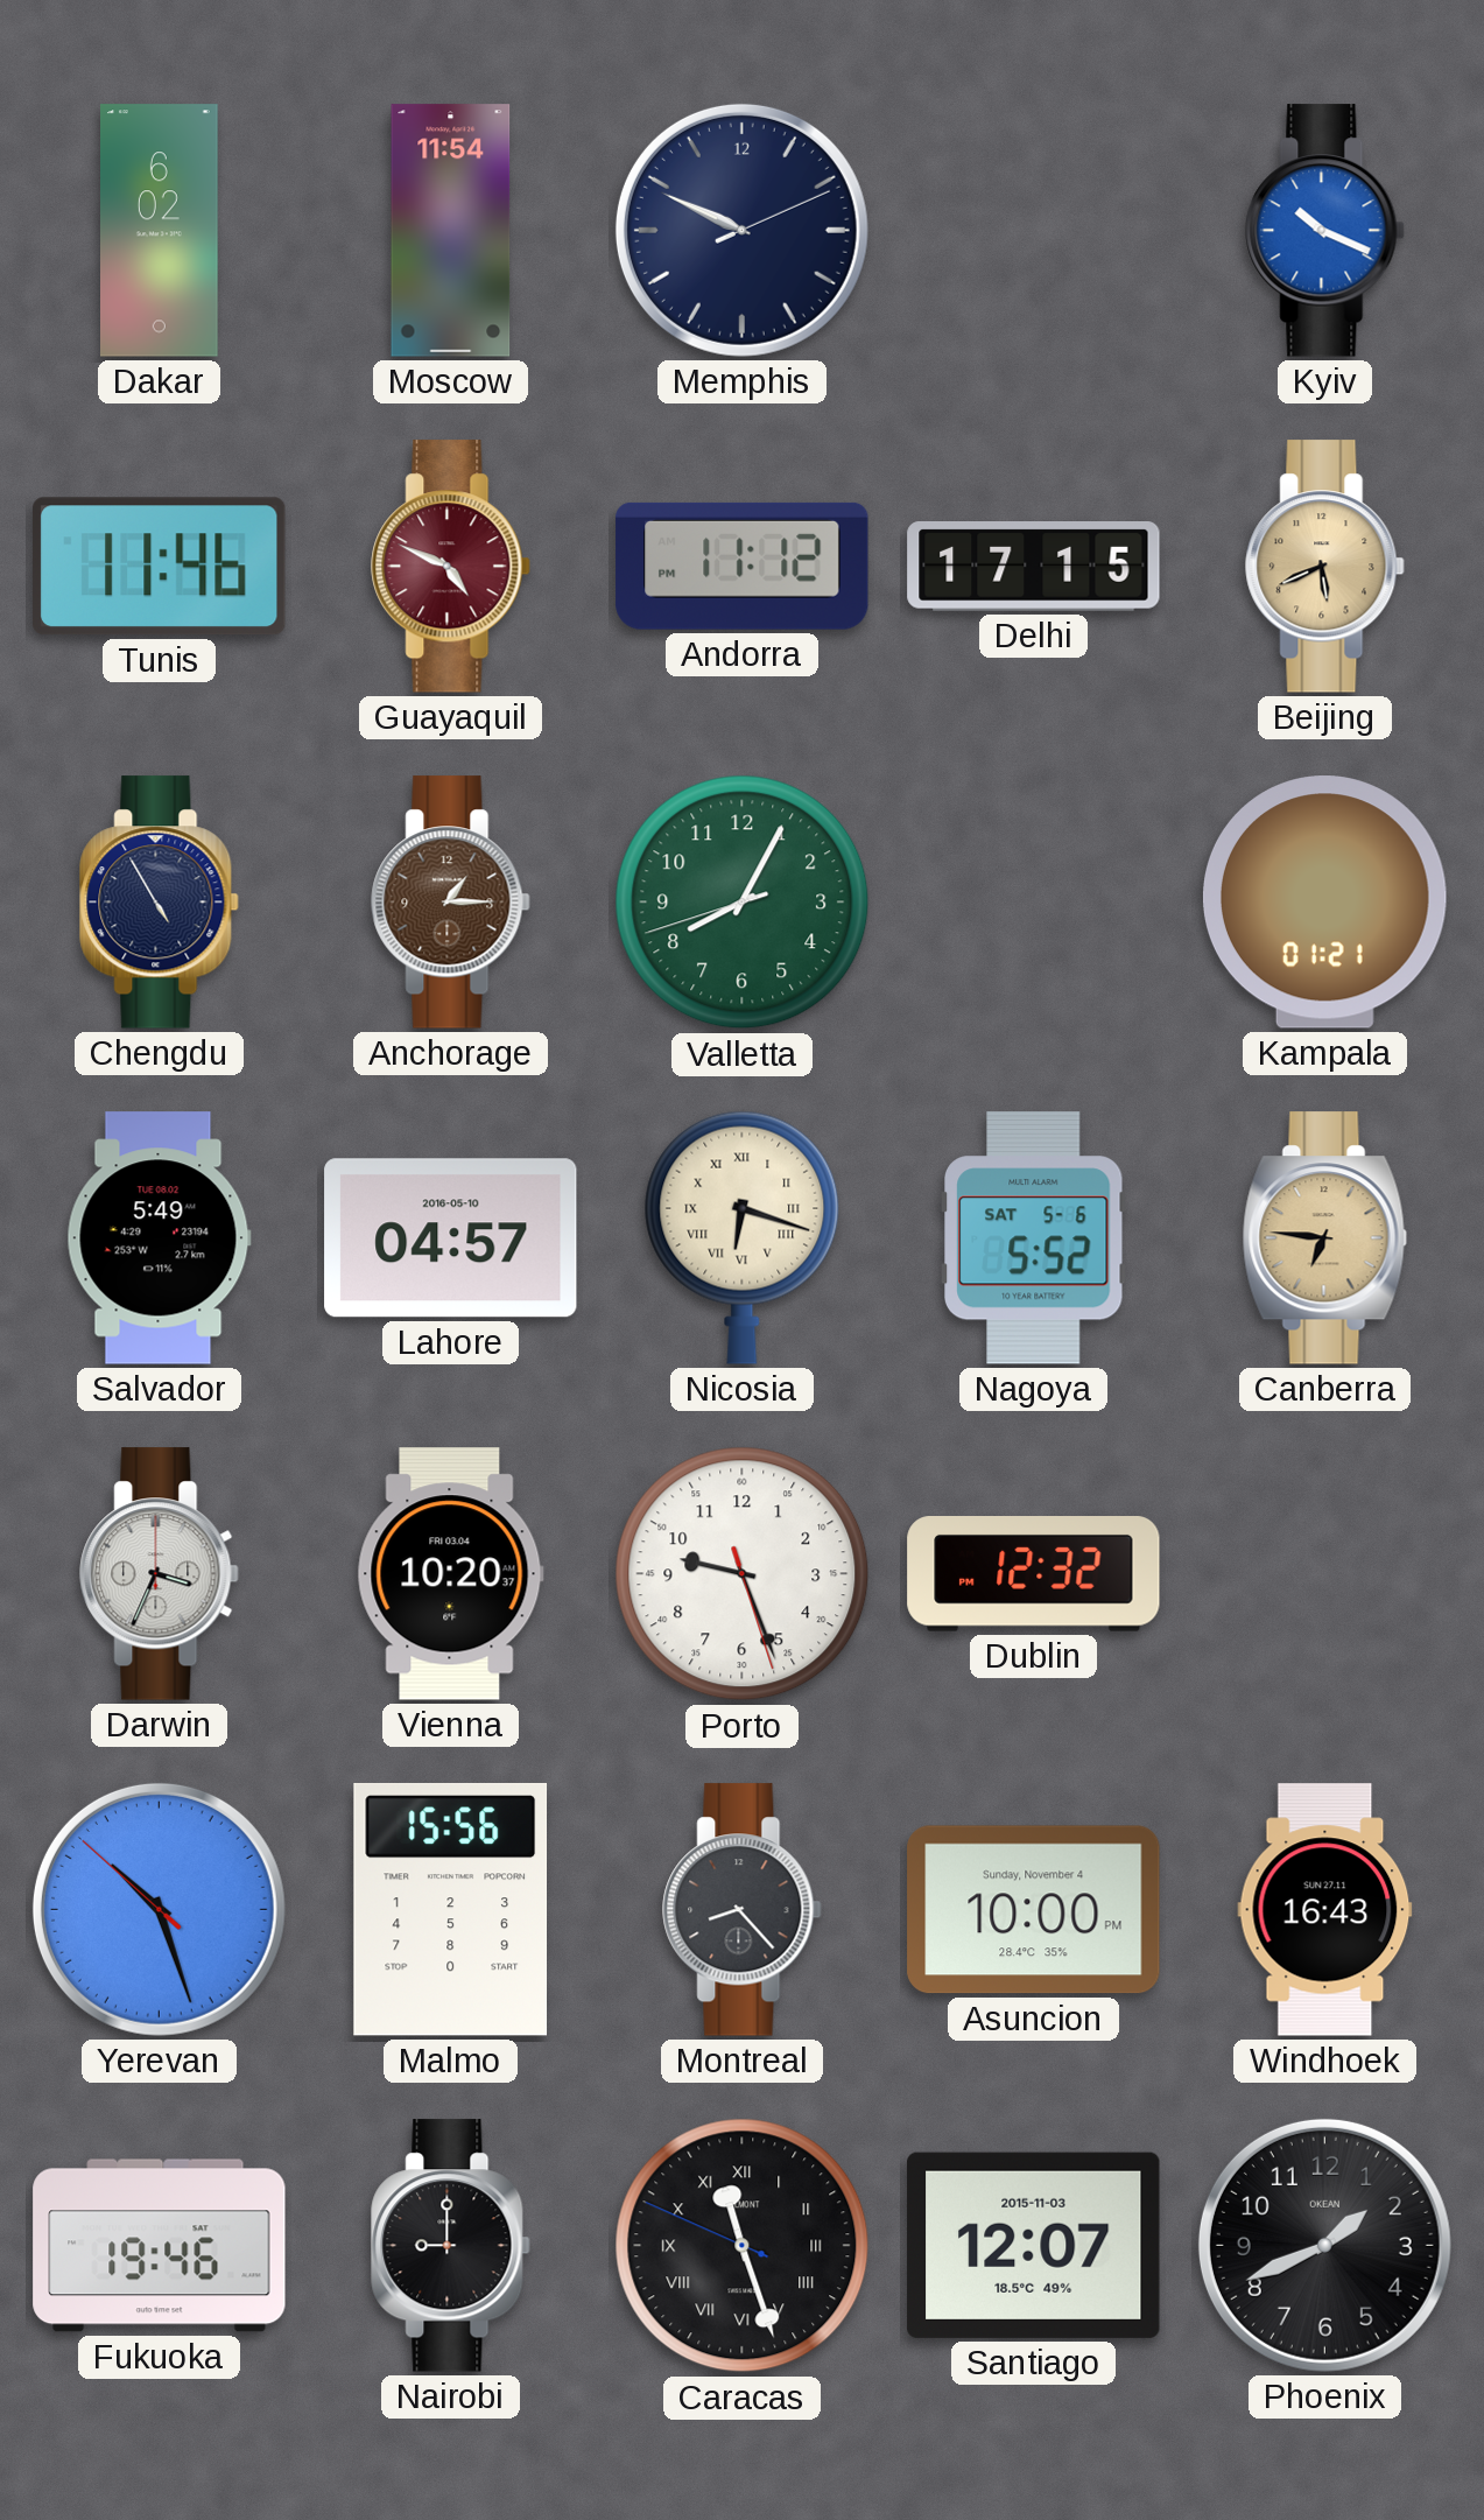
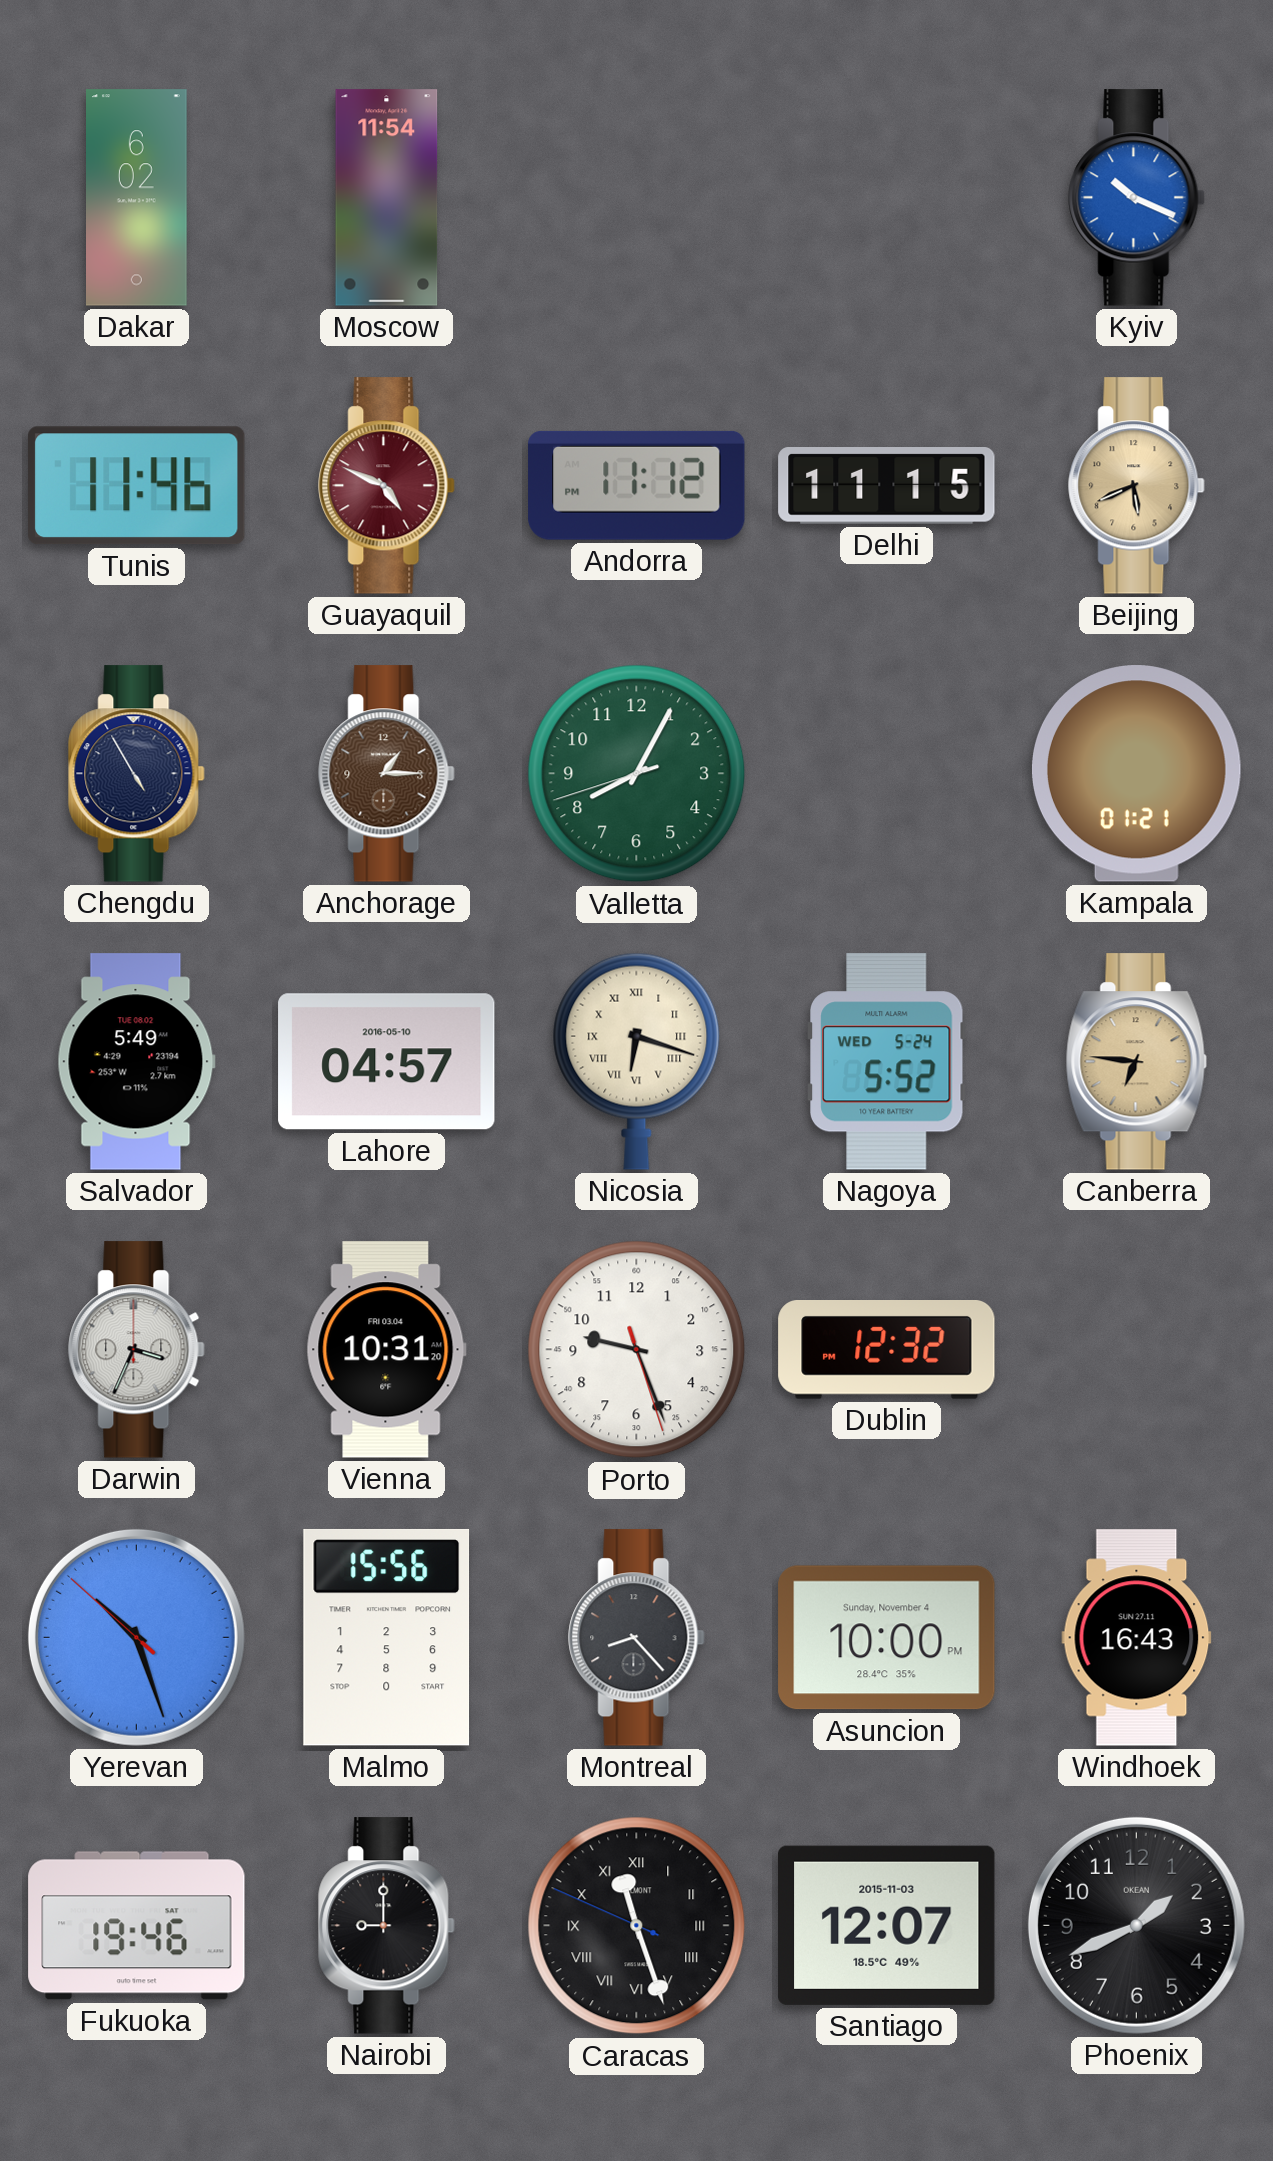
Memphis: 9:49 -> none (741, 230)
Delhi: 17:15 -> 11:15 (887, 486)
Nagoya date: SAT 5-6 -> WED 5-24 (887, 1062)
Vienna: 10:20 -> 10:31 (386, 1350)
